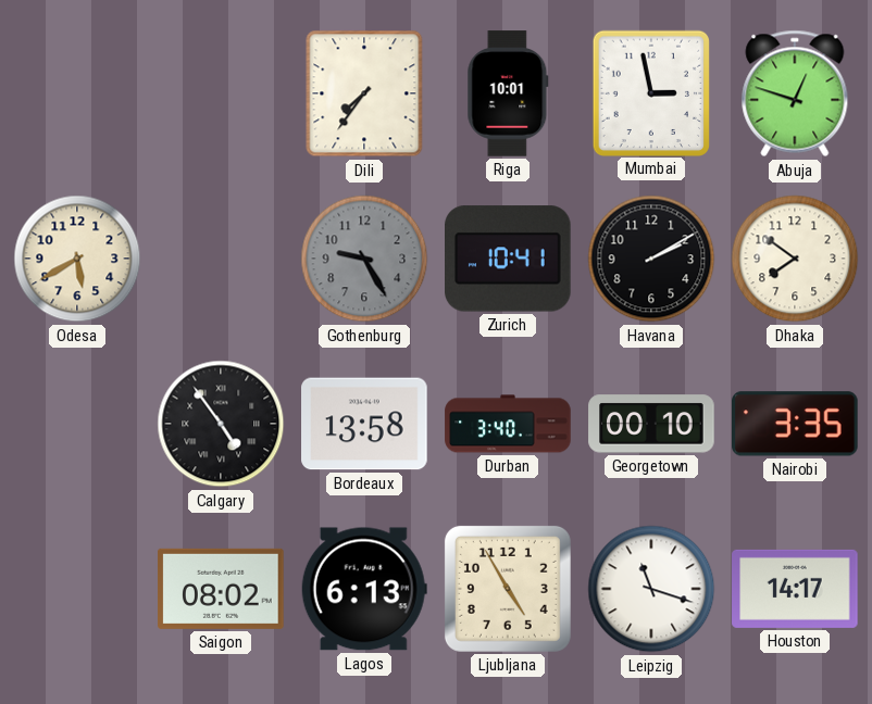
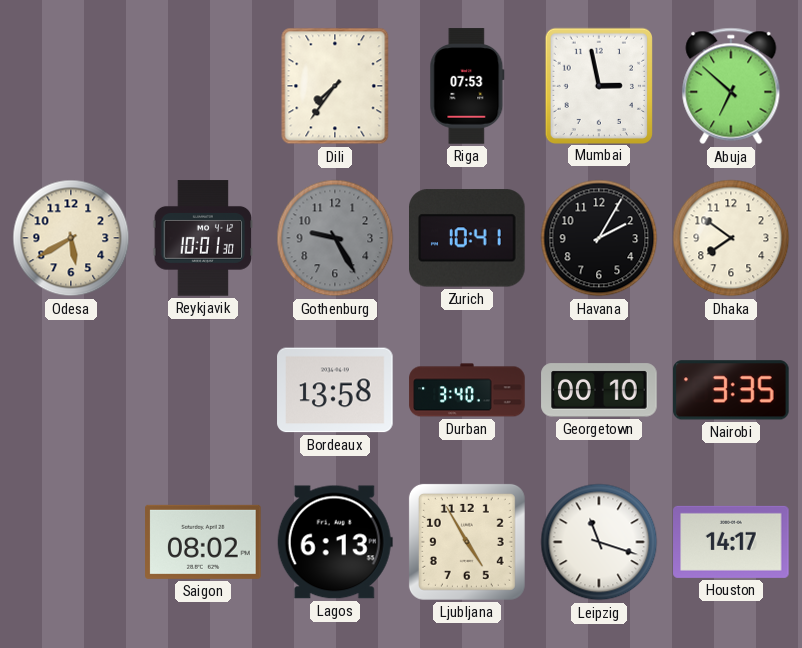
Riga: 10:01 -> 07:53 (467, 86)
Abuja: 12:48 -> 6:52 (731, 86)
Reykjavik: none -> 10:01 (203, 238)
Havana: 2:10 -> 2:05 (599, 238)
Calgary: 4:54 -> none (221, 424)
